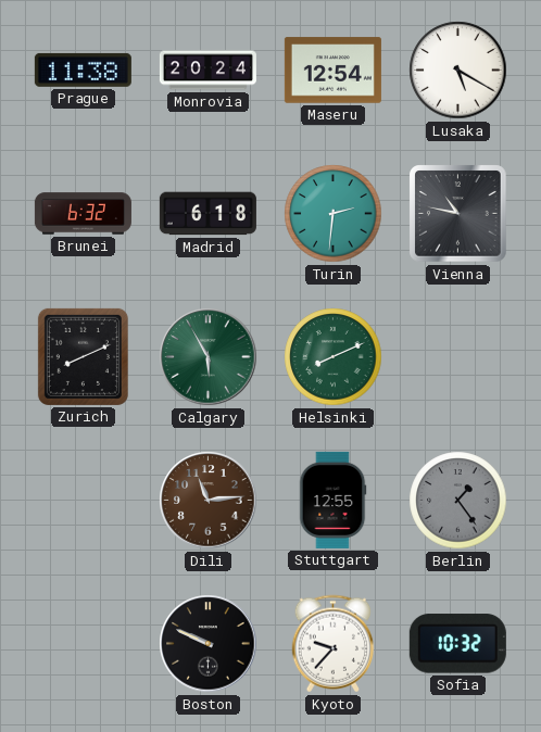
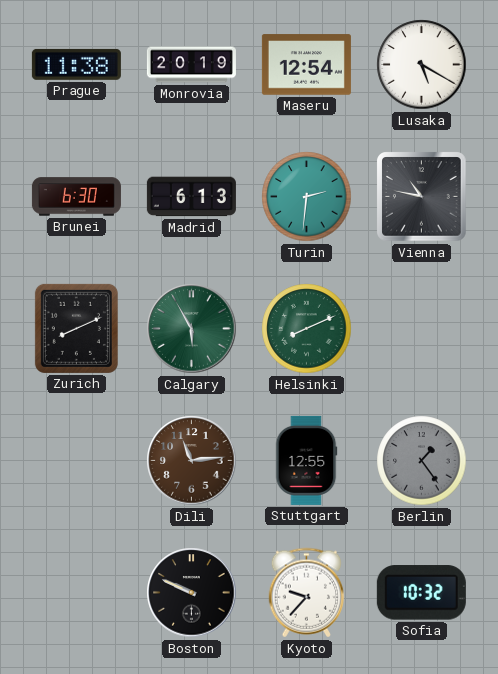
Monrovia: 20:24 -> 20:19 (191, 65)
Brunei: 6:32 -> 6:30 (76, 197)
Madrid: 6:18 -> 6:13 (191, 197)
